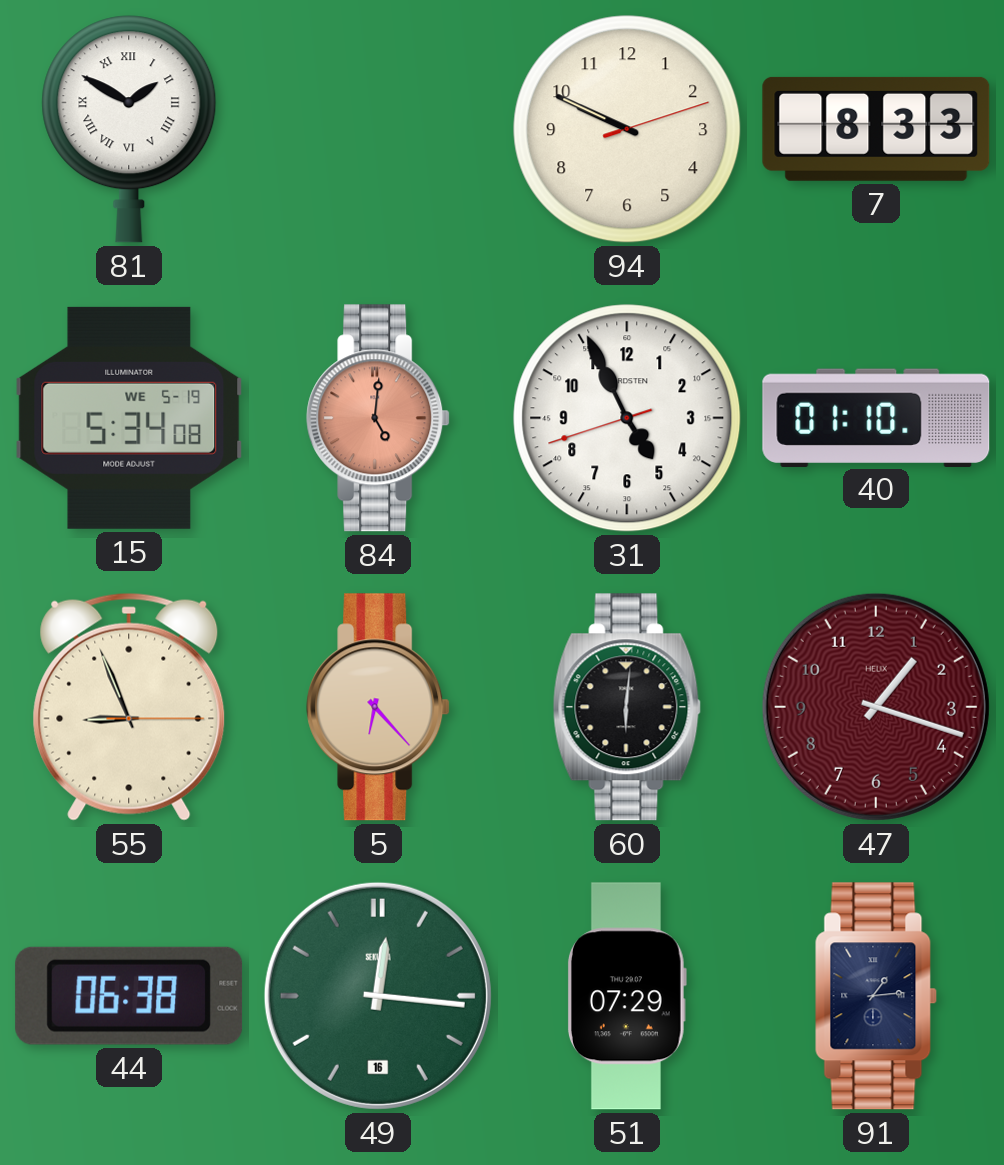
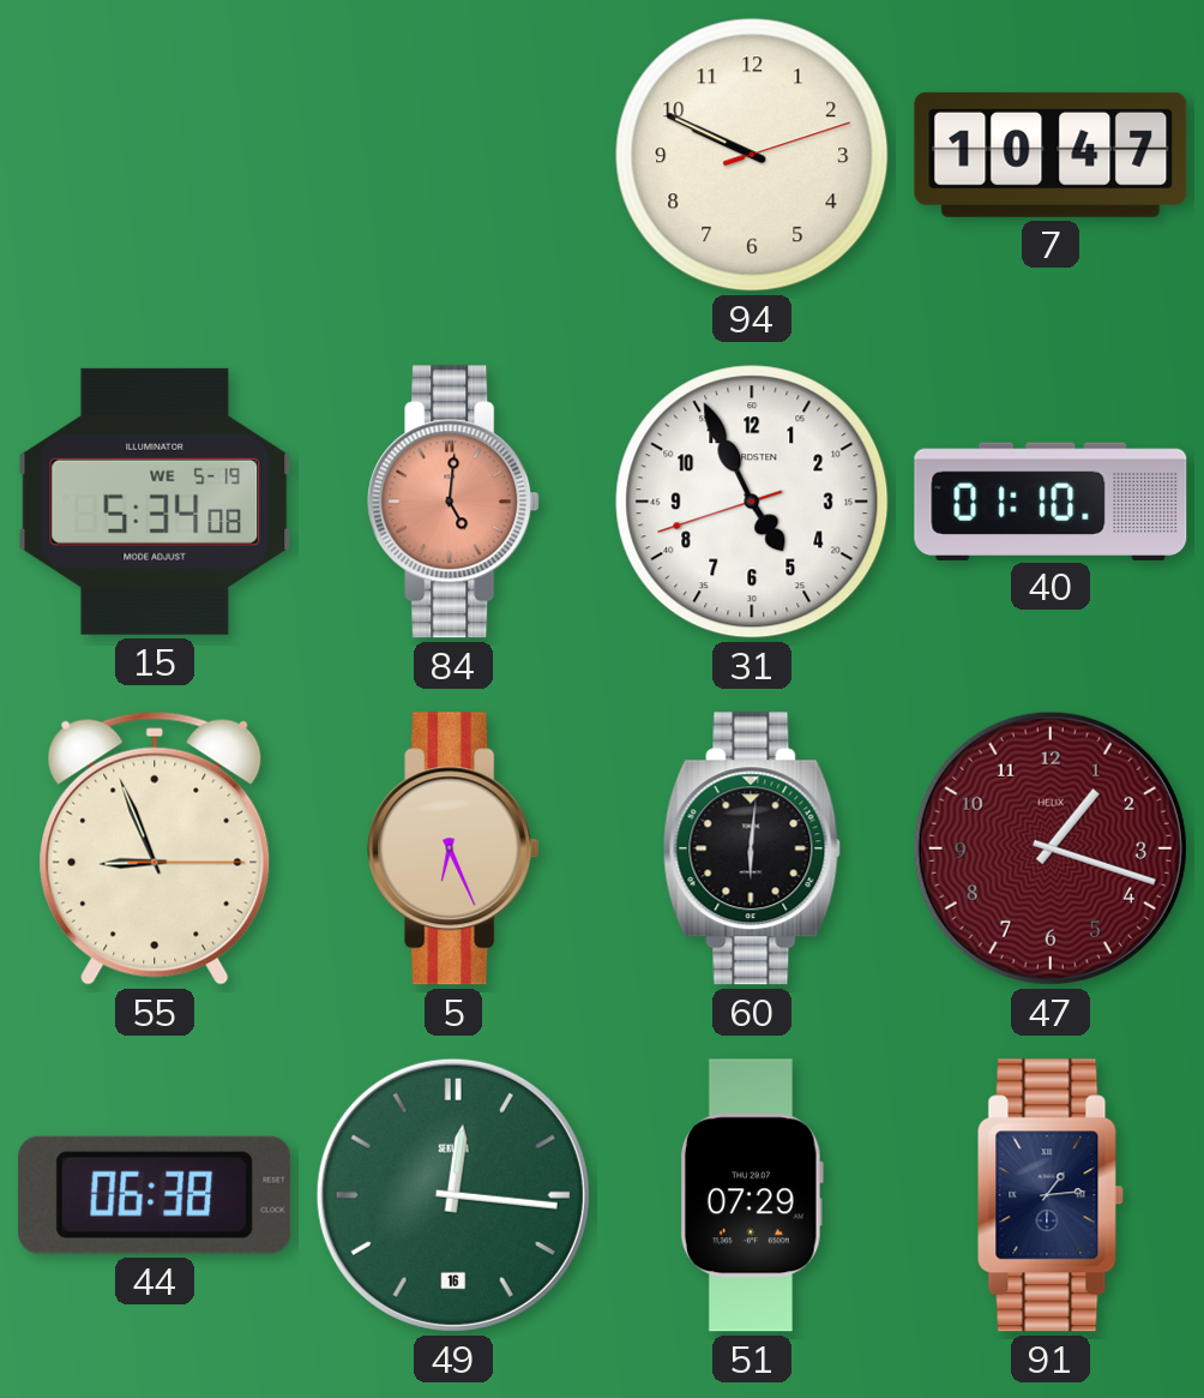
81: 1:50 -> none (129, 129)
7: 8:33 -> 10:47 (1051, 155)
5: 6:23 -> 6:26 (453, 848)
